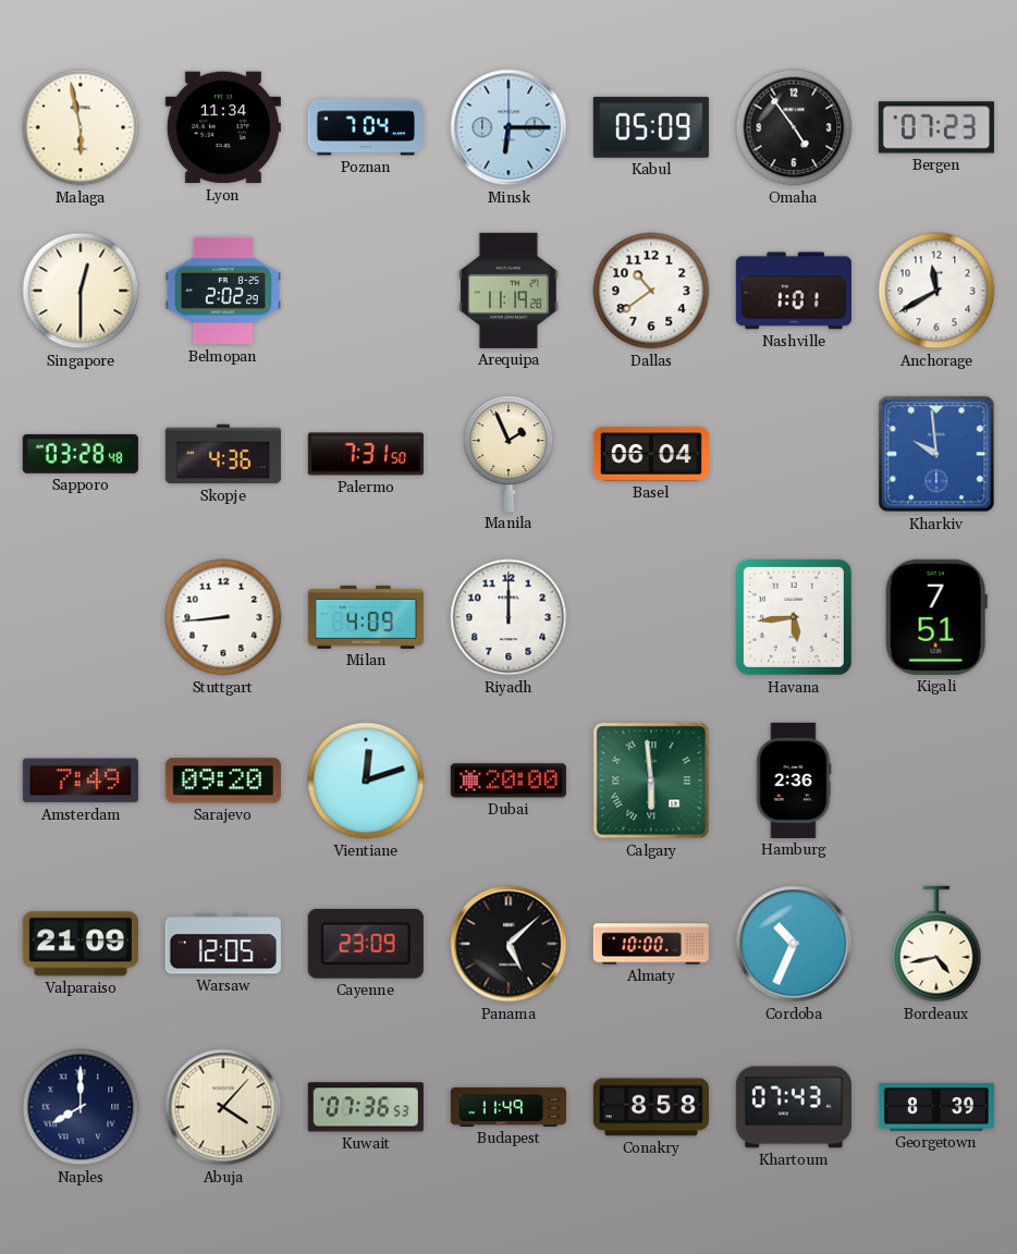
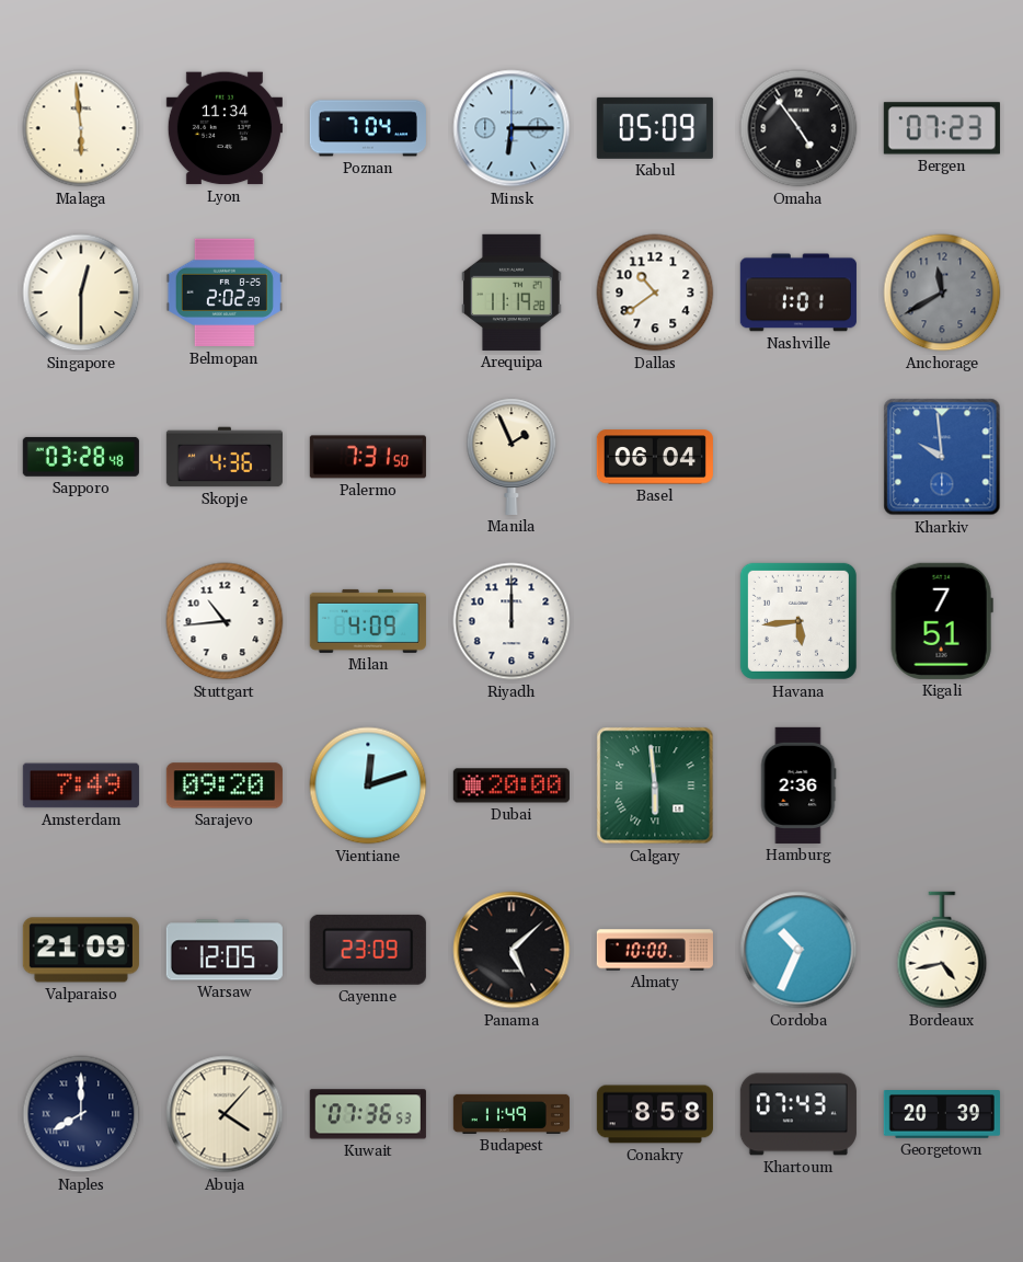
Malaga: 5:58 -> 5:59 (81, 128)
Anchorage dial: white -> grey (942, 292)
Stuttgart: 8:44 -> 10:44 (225, 621)
Georgetown: 8:39 -> 20:39 (942, 1115)
